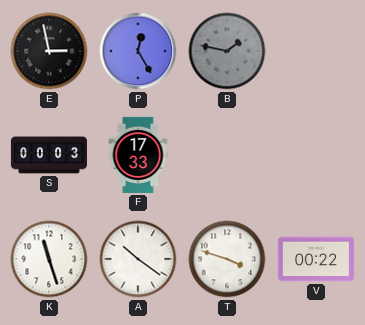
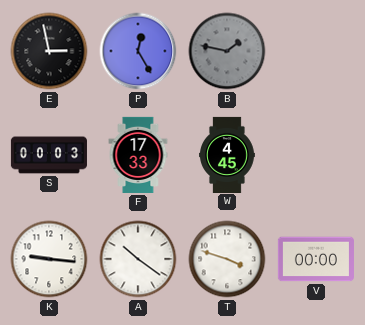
W: none -> 4:45 (228, 154)
K: 11:27 -> 9:16 (49, 259)
V: 00:22 -> 00:00 (316, 259)
